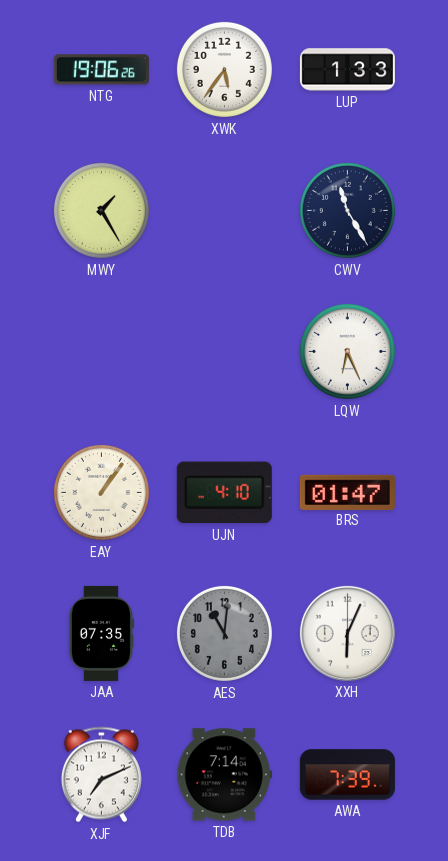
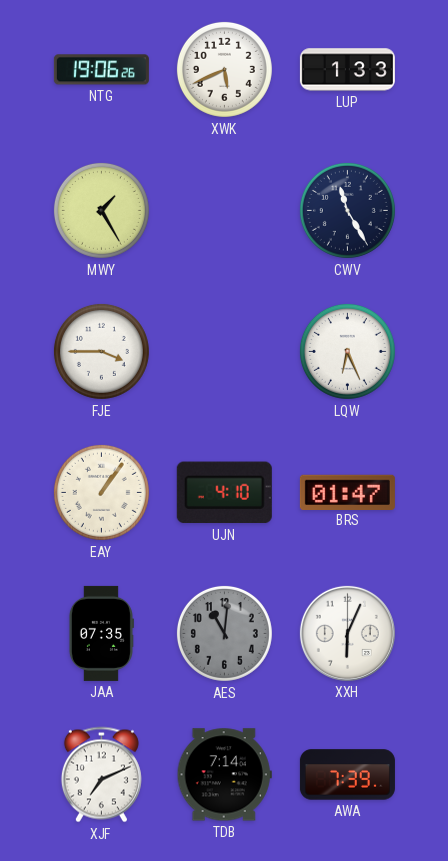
XWK: 5:36 -> 5:41 (224, 69)
FJE: none -> 3:45 (101, 351)
